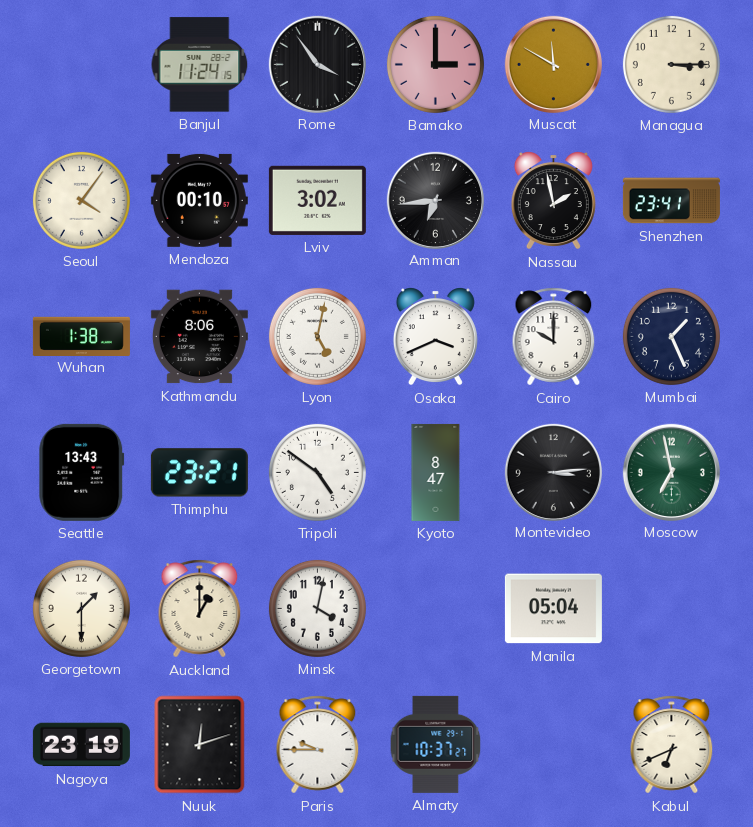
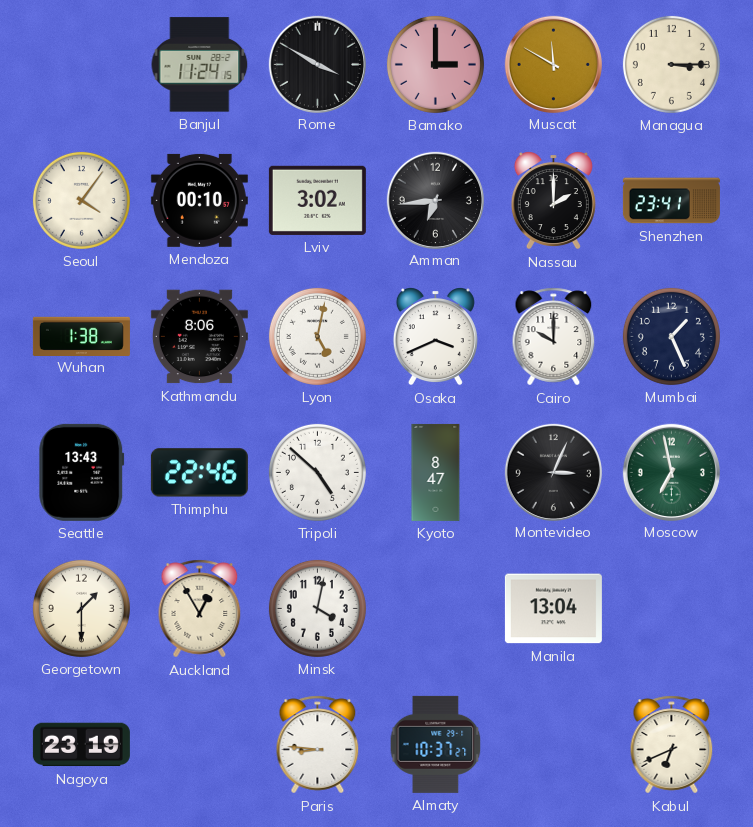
Rome: 3:54 -> 3:50 (317, 64)
Nassau: 1:58 -> 2:00 (553, 201)
Thimphu: 23:21 -> 22:46 (199, 473)
Tripoli: 4:51 -> 4:52 (317, 472)
Montevideo: 3:14 -> 3:04 (553, 472)
Auckland: 1:00 -> 12:55 (200, 609)
Manila: 05:04 -> 13:04 (553, 609)
Nuuk: 12:12 -> none (200, 745)
Paris: 9:45 -> 8:46 (318, 745)
